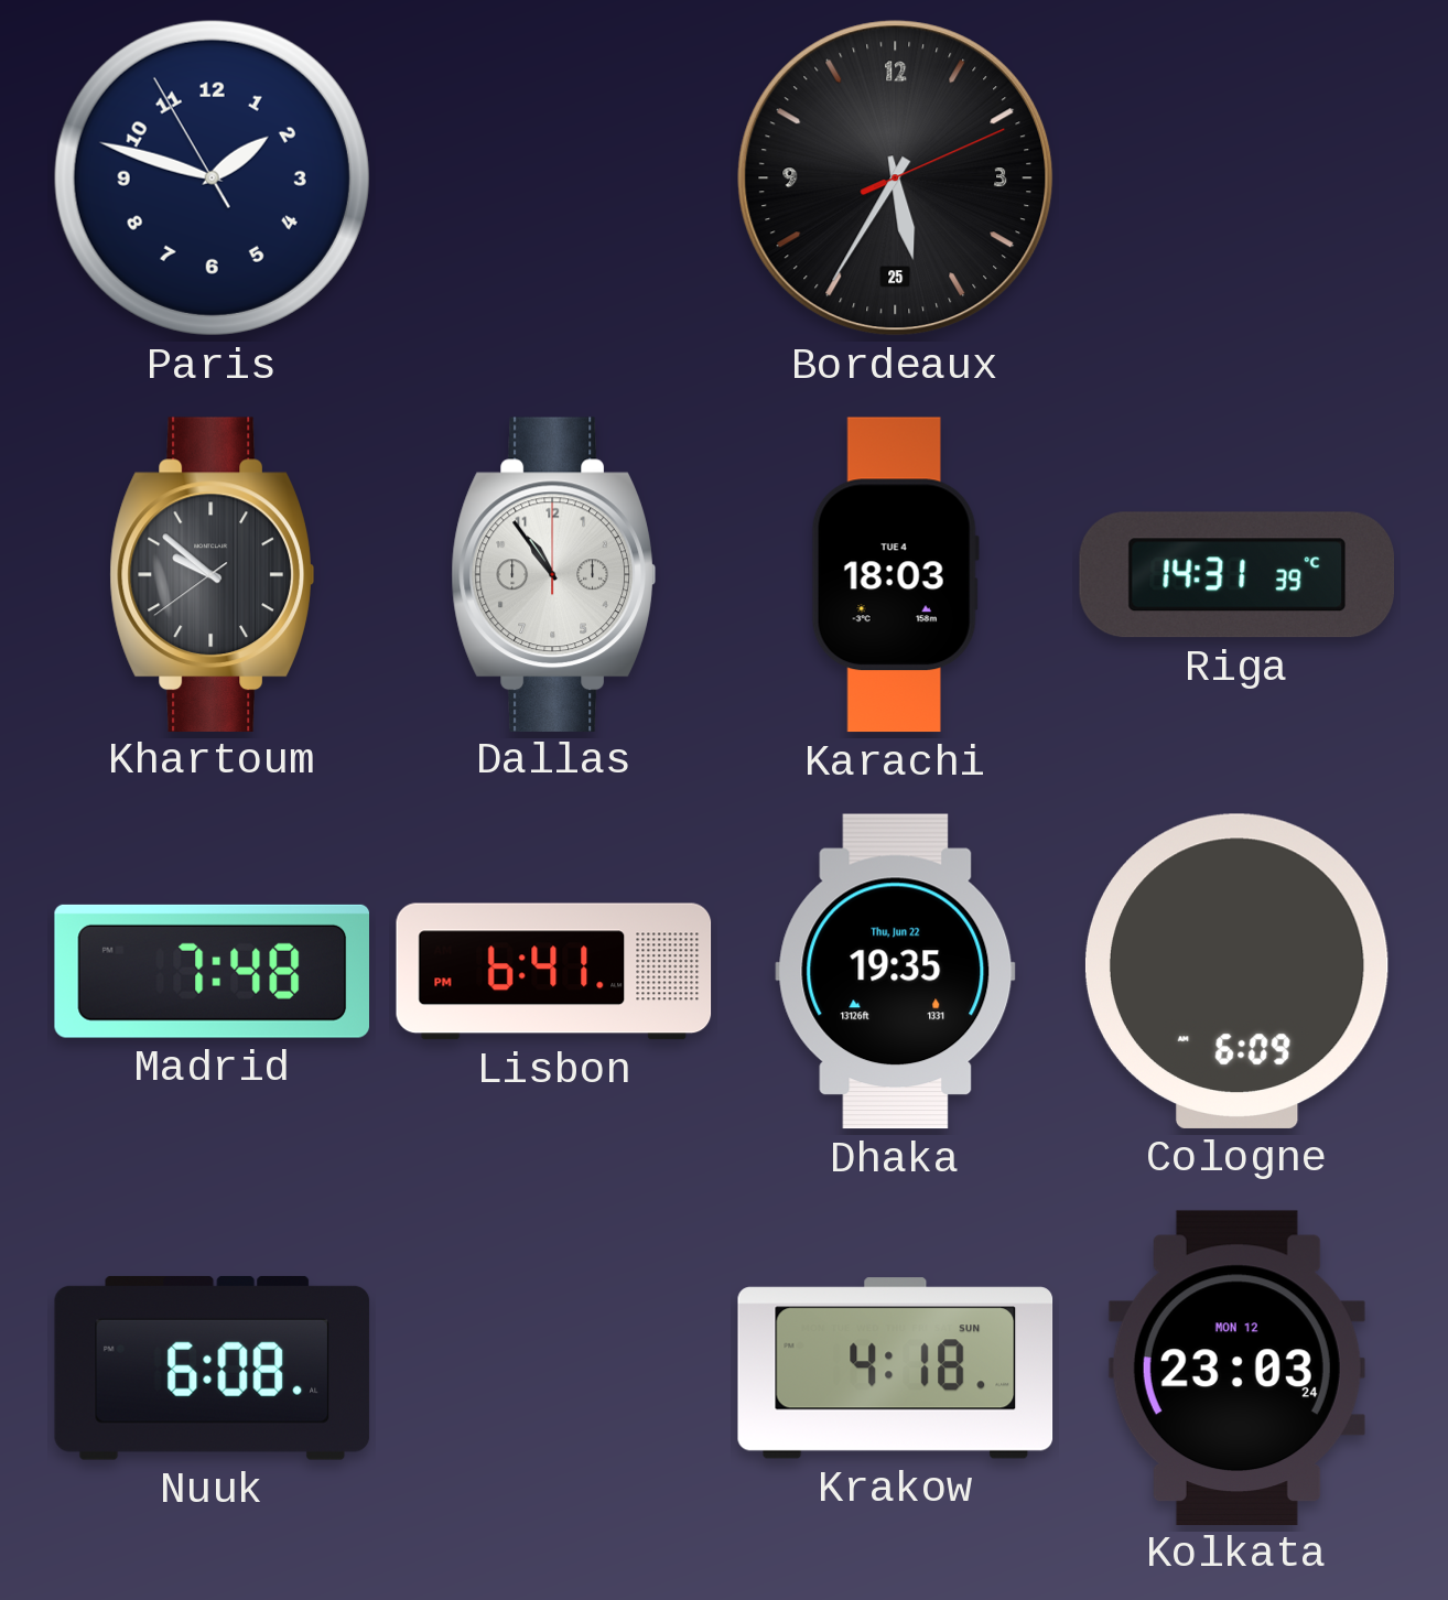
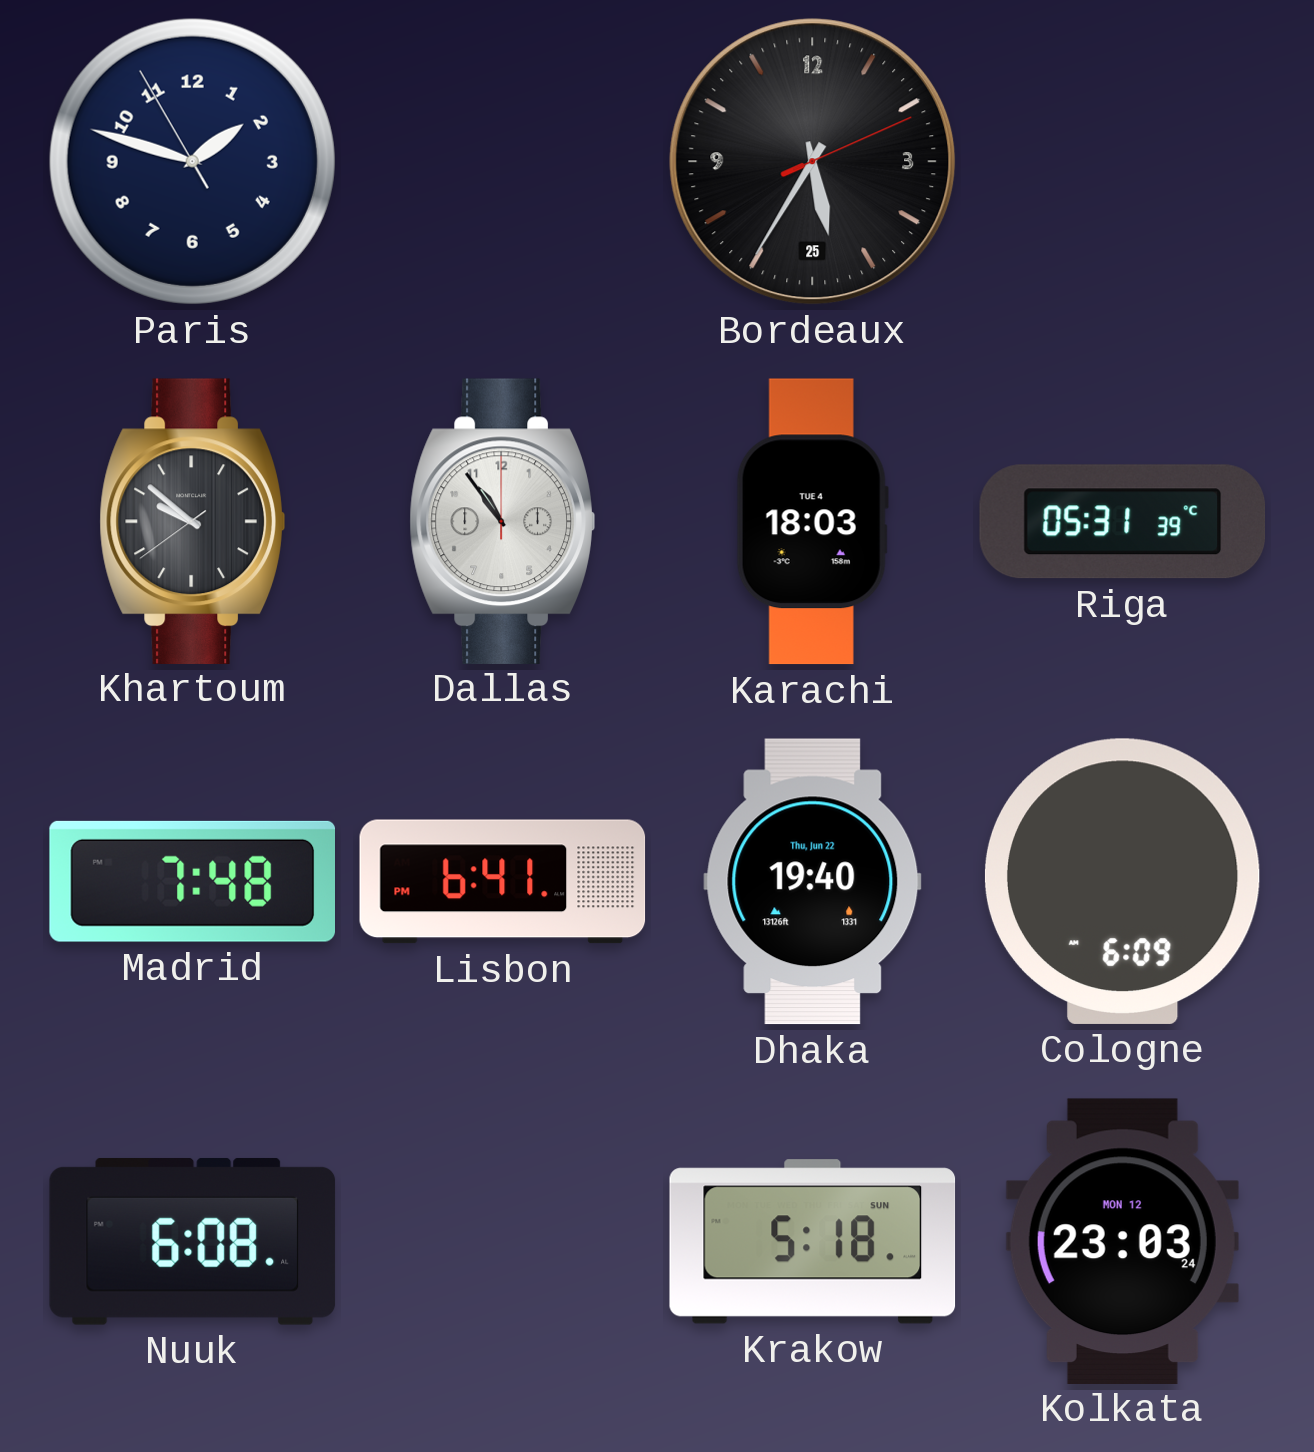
Riga: 14:31 -> 05:31 (1123, 522)
Dhaka: 19:35 -> 19:40 (813, 882)
Krakow: 4:18 -> 5:18 (813, 1242)
